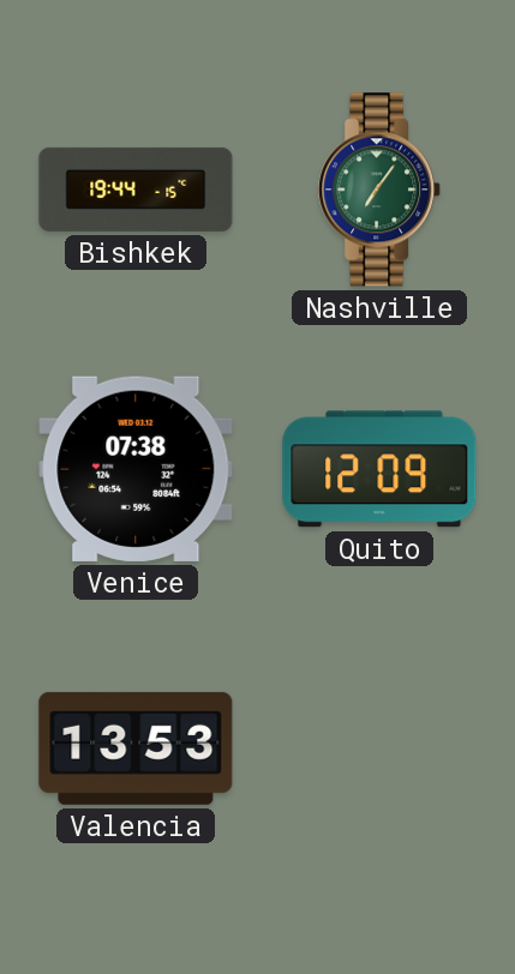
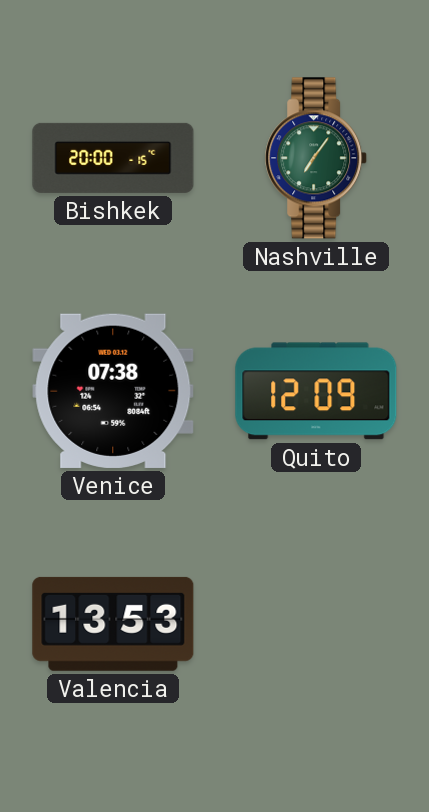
Bishkek: 19:44 -> 20:00 (113, 158)
